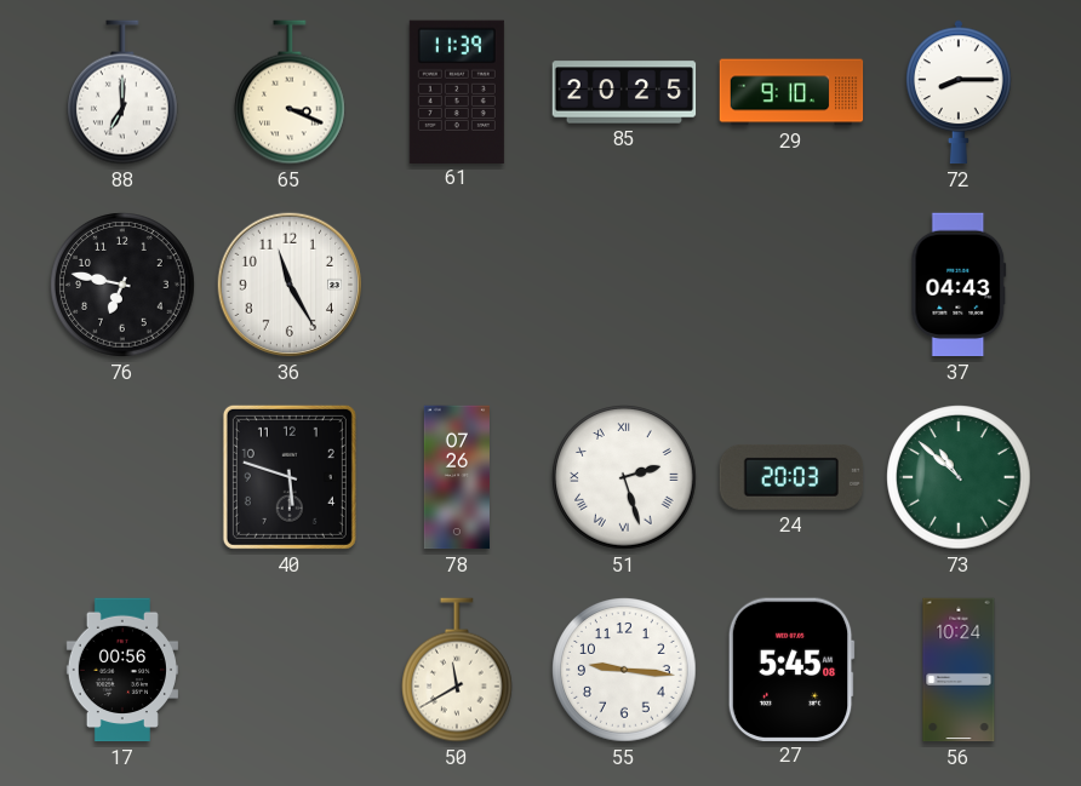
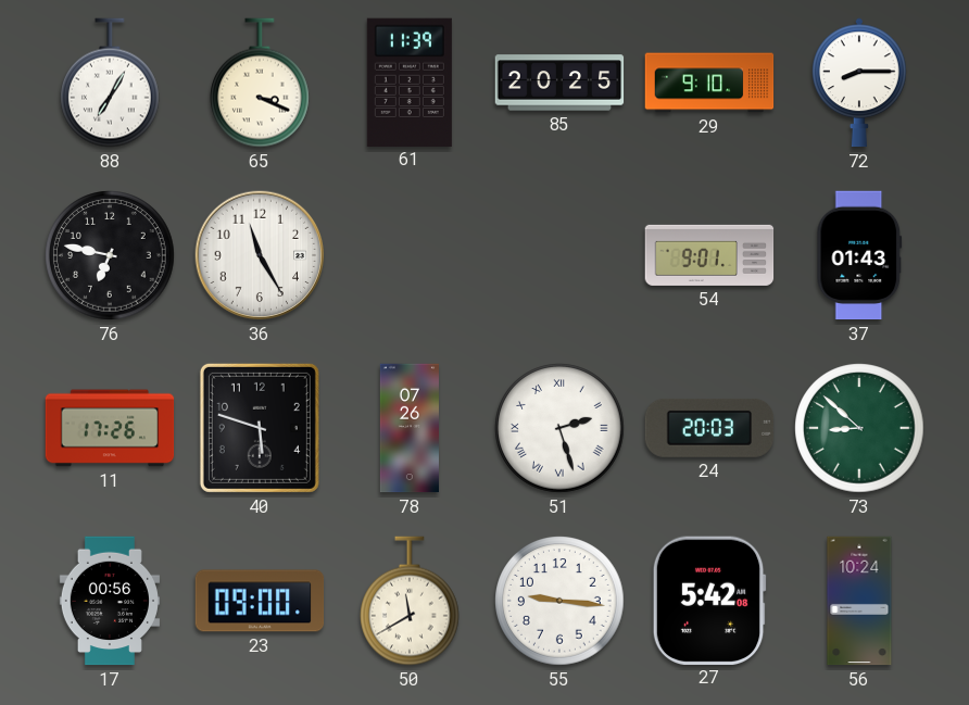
88: 7:00 -> 7:05 (111, 83)
54: none -> 9:01 (709, 255)
37: 04:43 -> 01:43 (859, 255)
11: none -> 17:26 (110, 428)
73: 10:52 -> 8:52 (859, 428)
23: none -> 09:00 (260, 601)
27: 5:45 -> 5:42 (709, 600)
